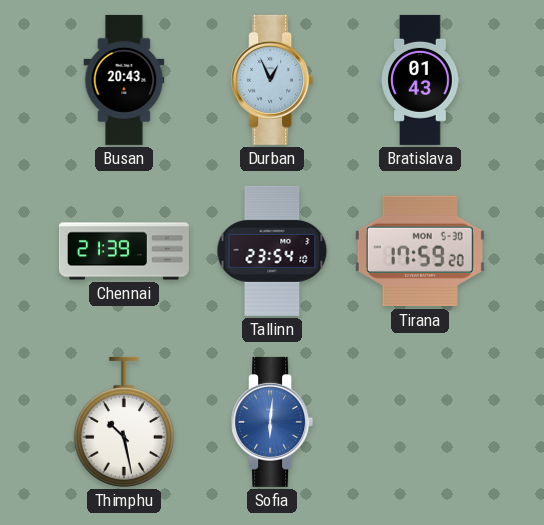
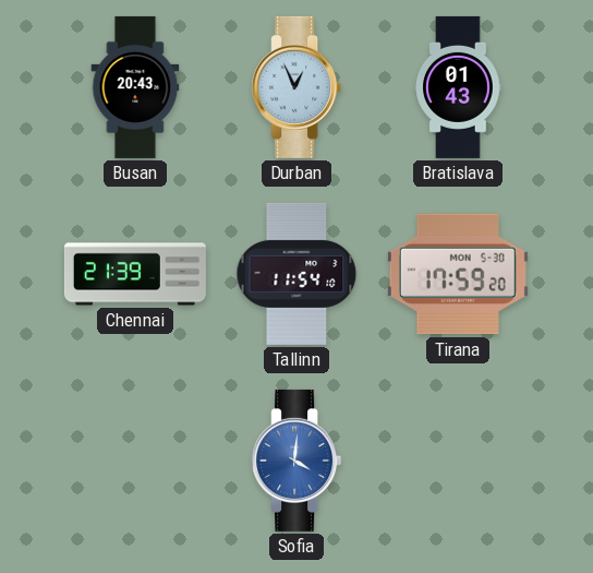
Tallinn: 23:54 -> 11:54 (296, 274)
Thimphu: 10:28 -> none (124, 422)
Sofia: 6:01 -> 4:01 (296, 461)
